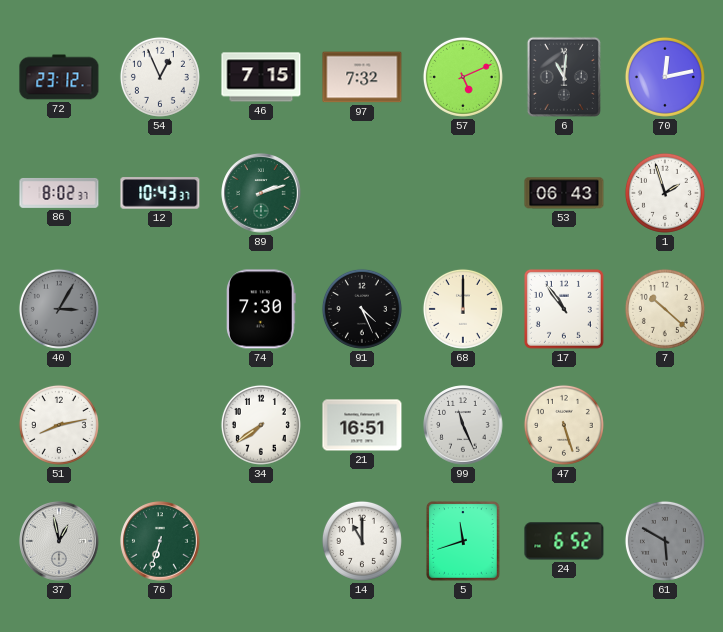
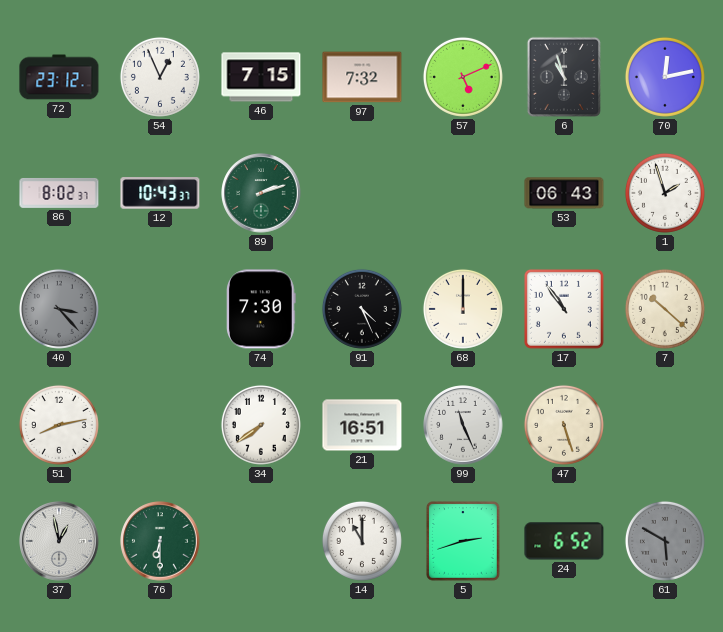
6: 11:01 -> 10:57 (564, 77)
40: 3:05 -> 3:23 (59, 309)
76: 6:33 -> 6:30 (160, 541)
5: 11:42 -> 2:42 (464, 542)
